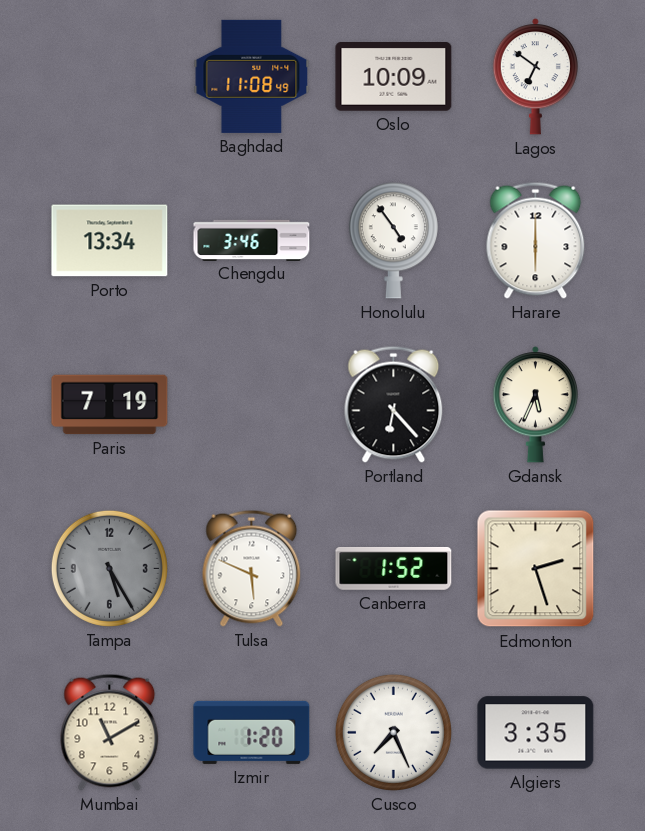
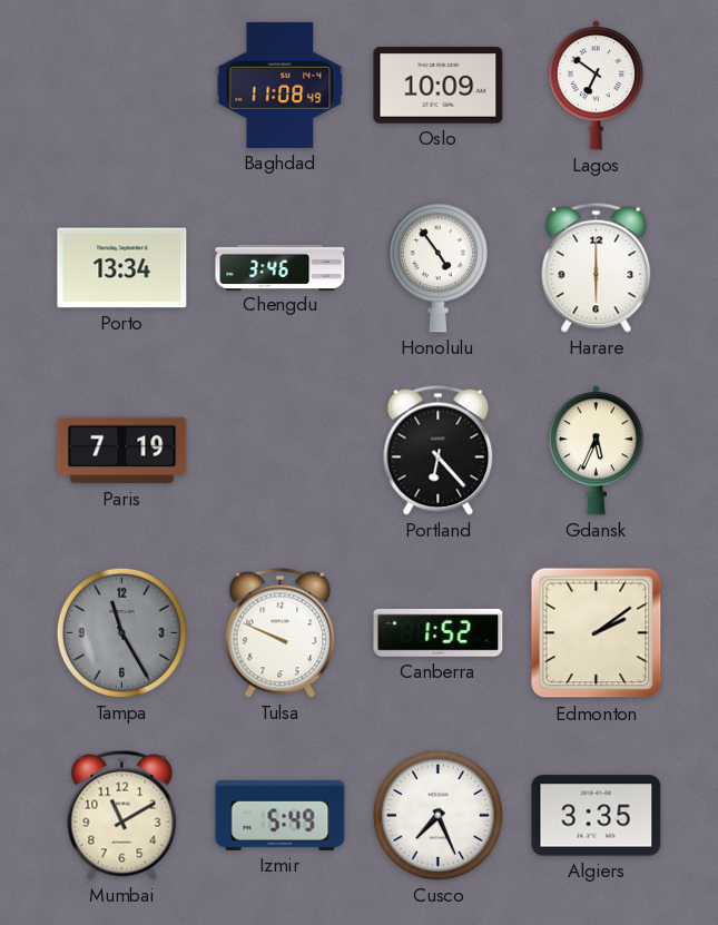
Tampa: 5:25 -> 11:25 (121, 632)
Tulsa: 5:49 -> 9:49 (281, 632)
Edmonton: 2:27 -> 2:09 (597, 633)
Izmir: 1:20 -> 5:49 (281, 815)
